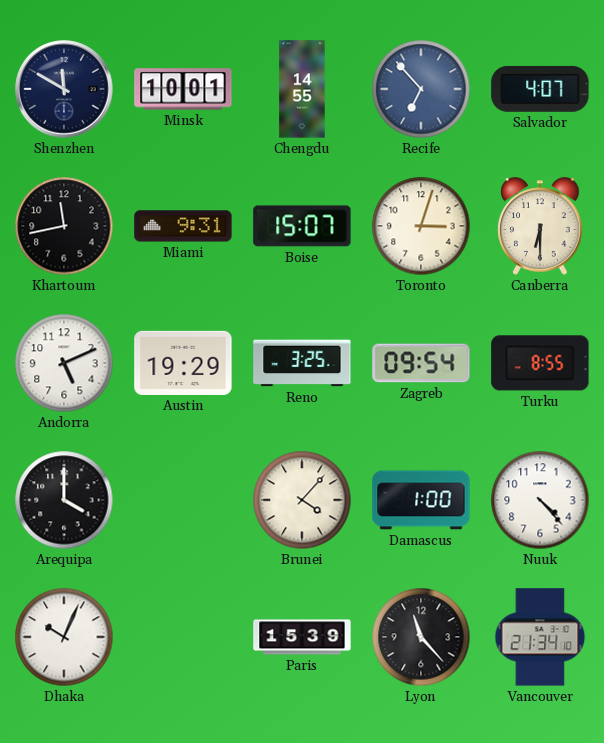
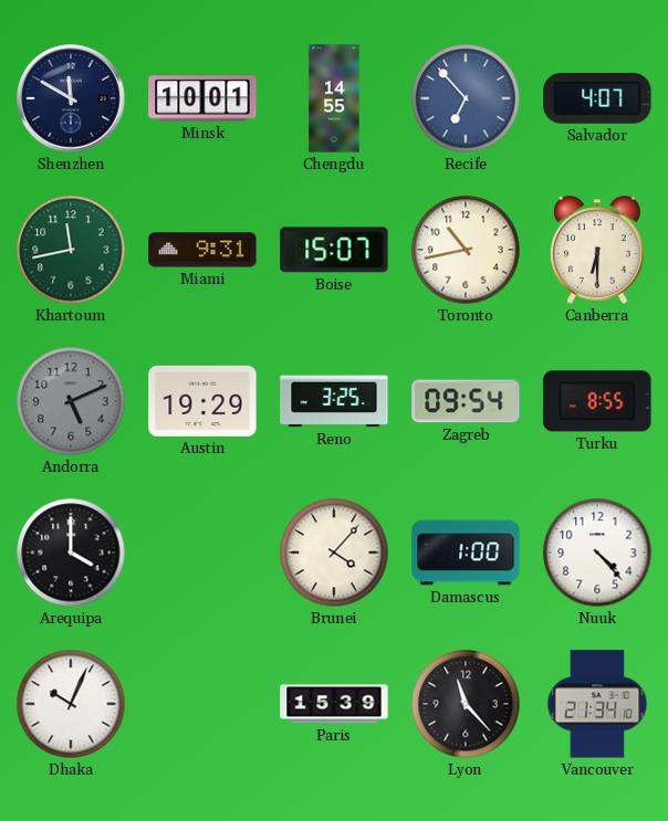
Khartoum dial: black -> green (71, 250)
Toronto: 3:03 -> 10:43 (466, 250)
Andorra dial: white -> grey (71, 401)
